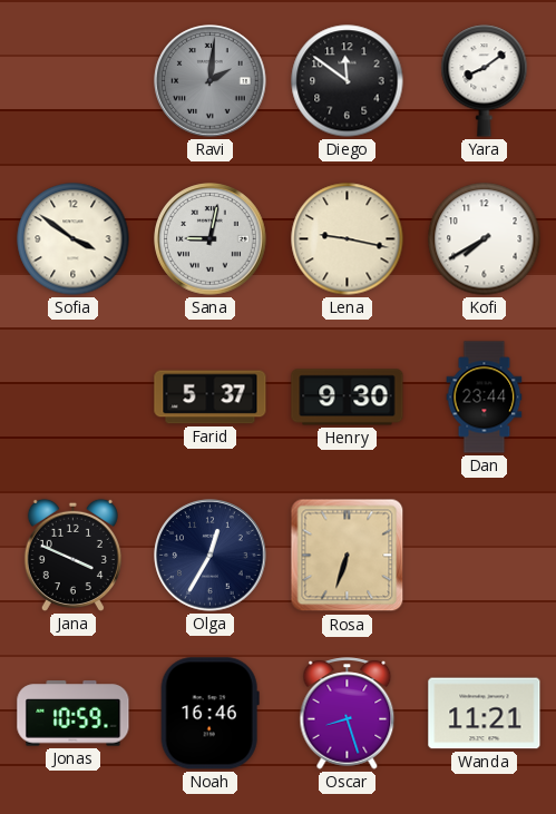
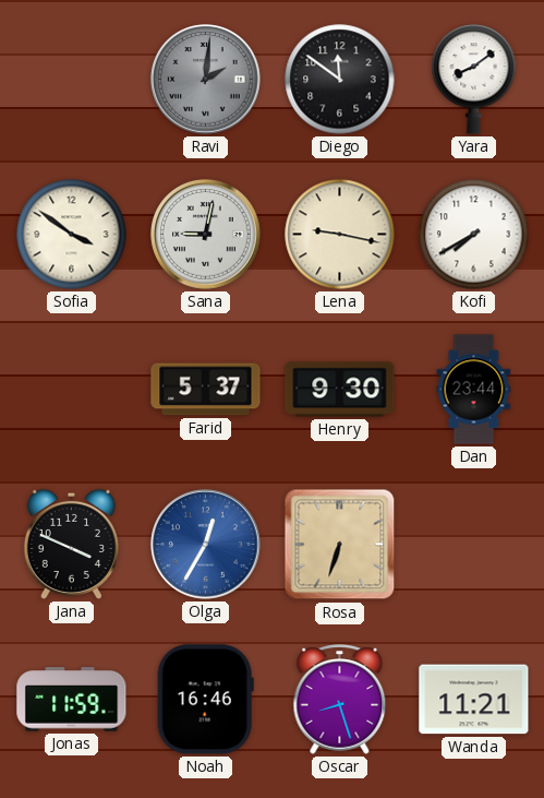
Olga dial: navy -> blue (206, 545)
Jonas: 10:59 -> 11:59 (72, 700)
